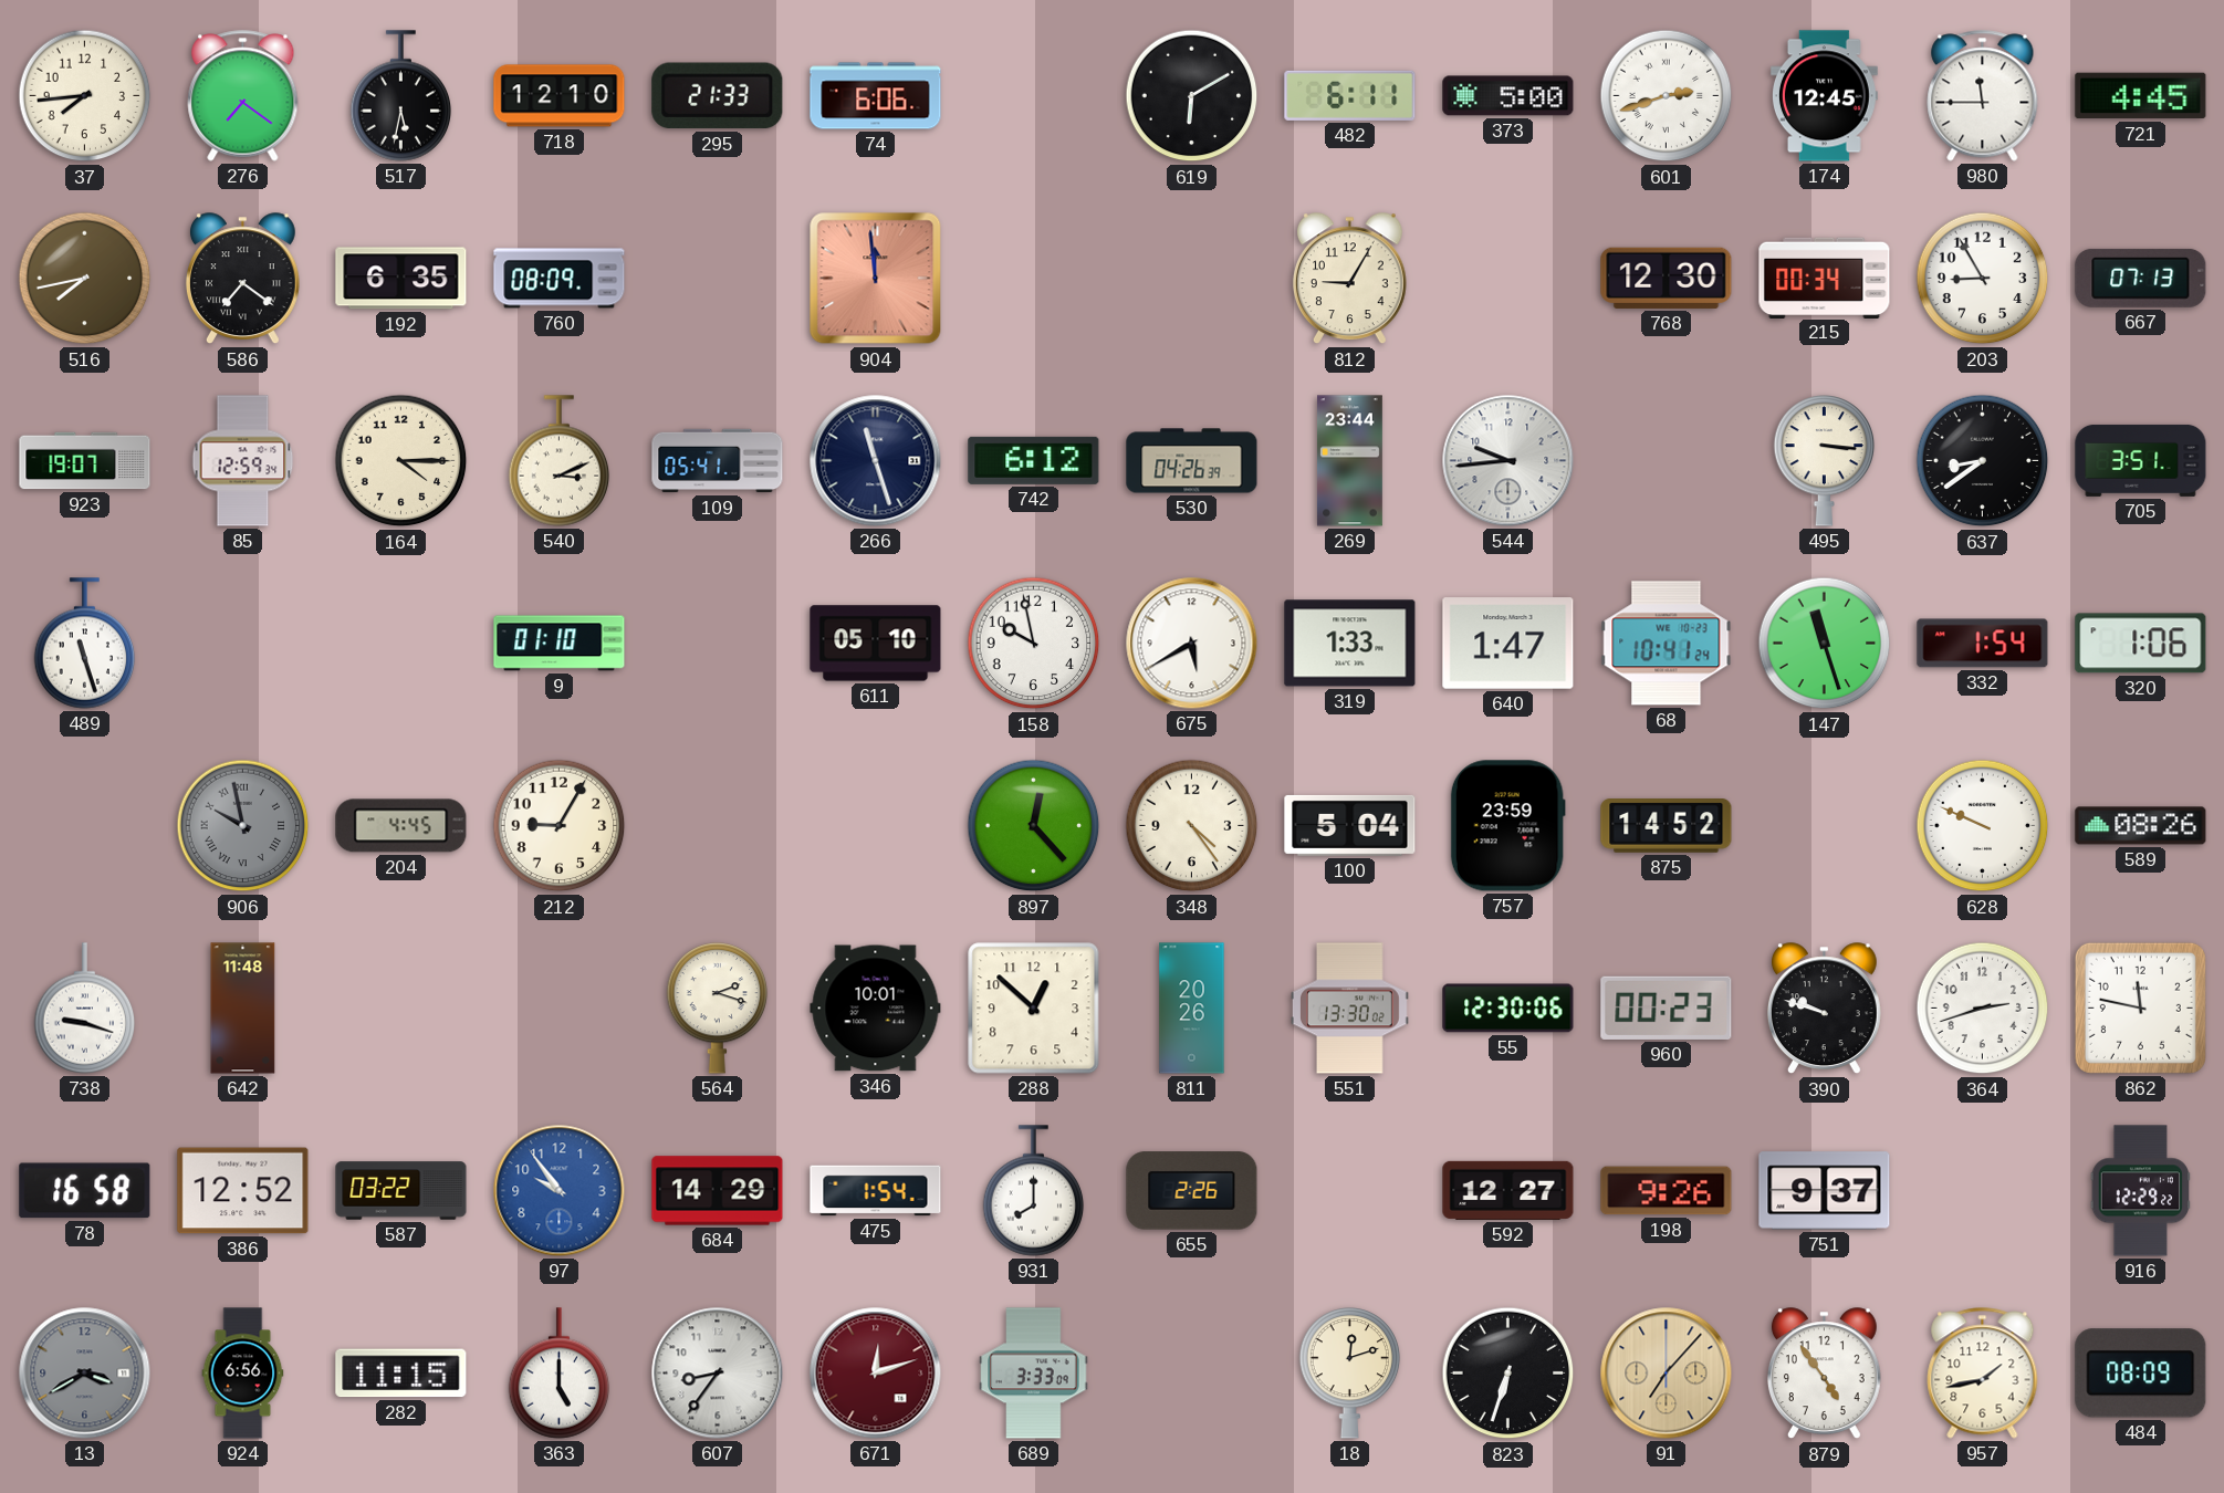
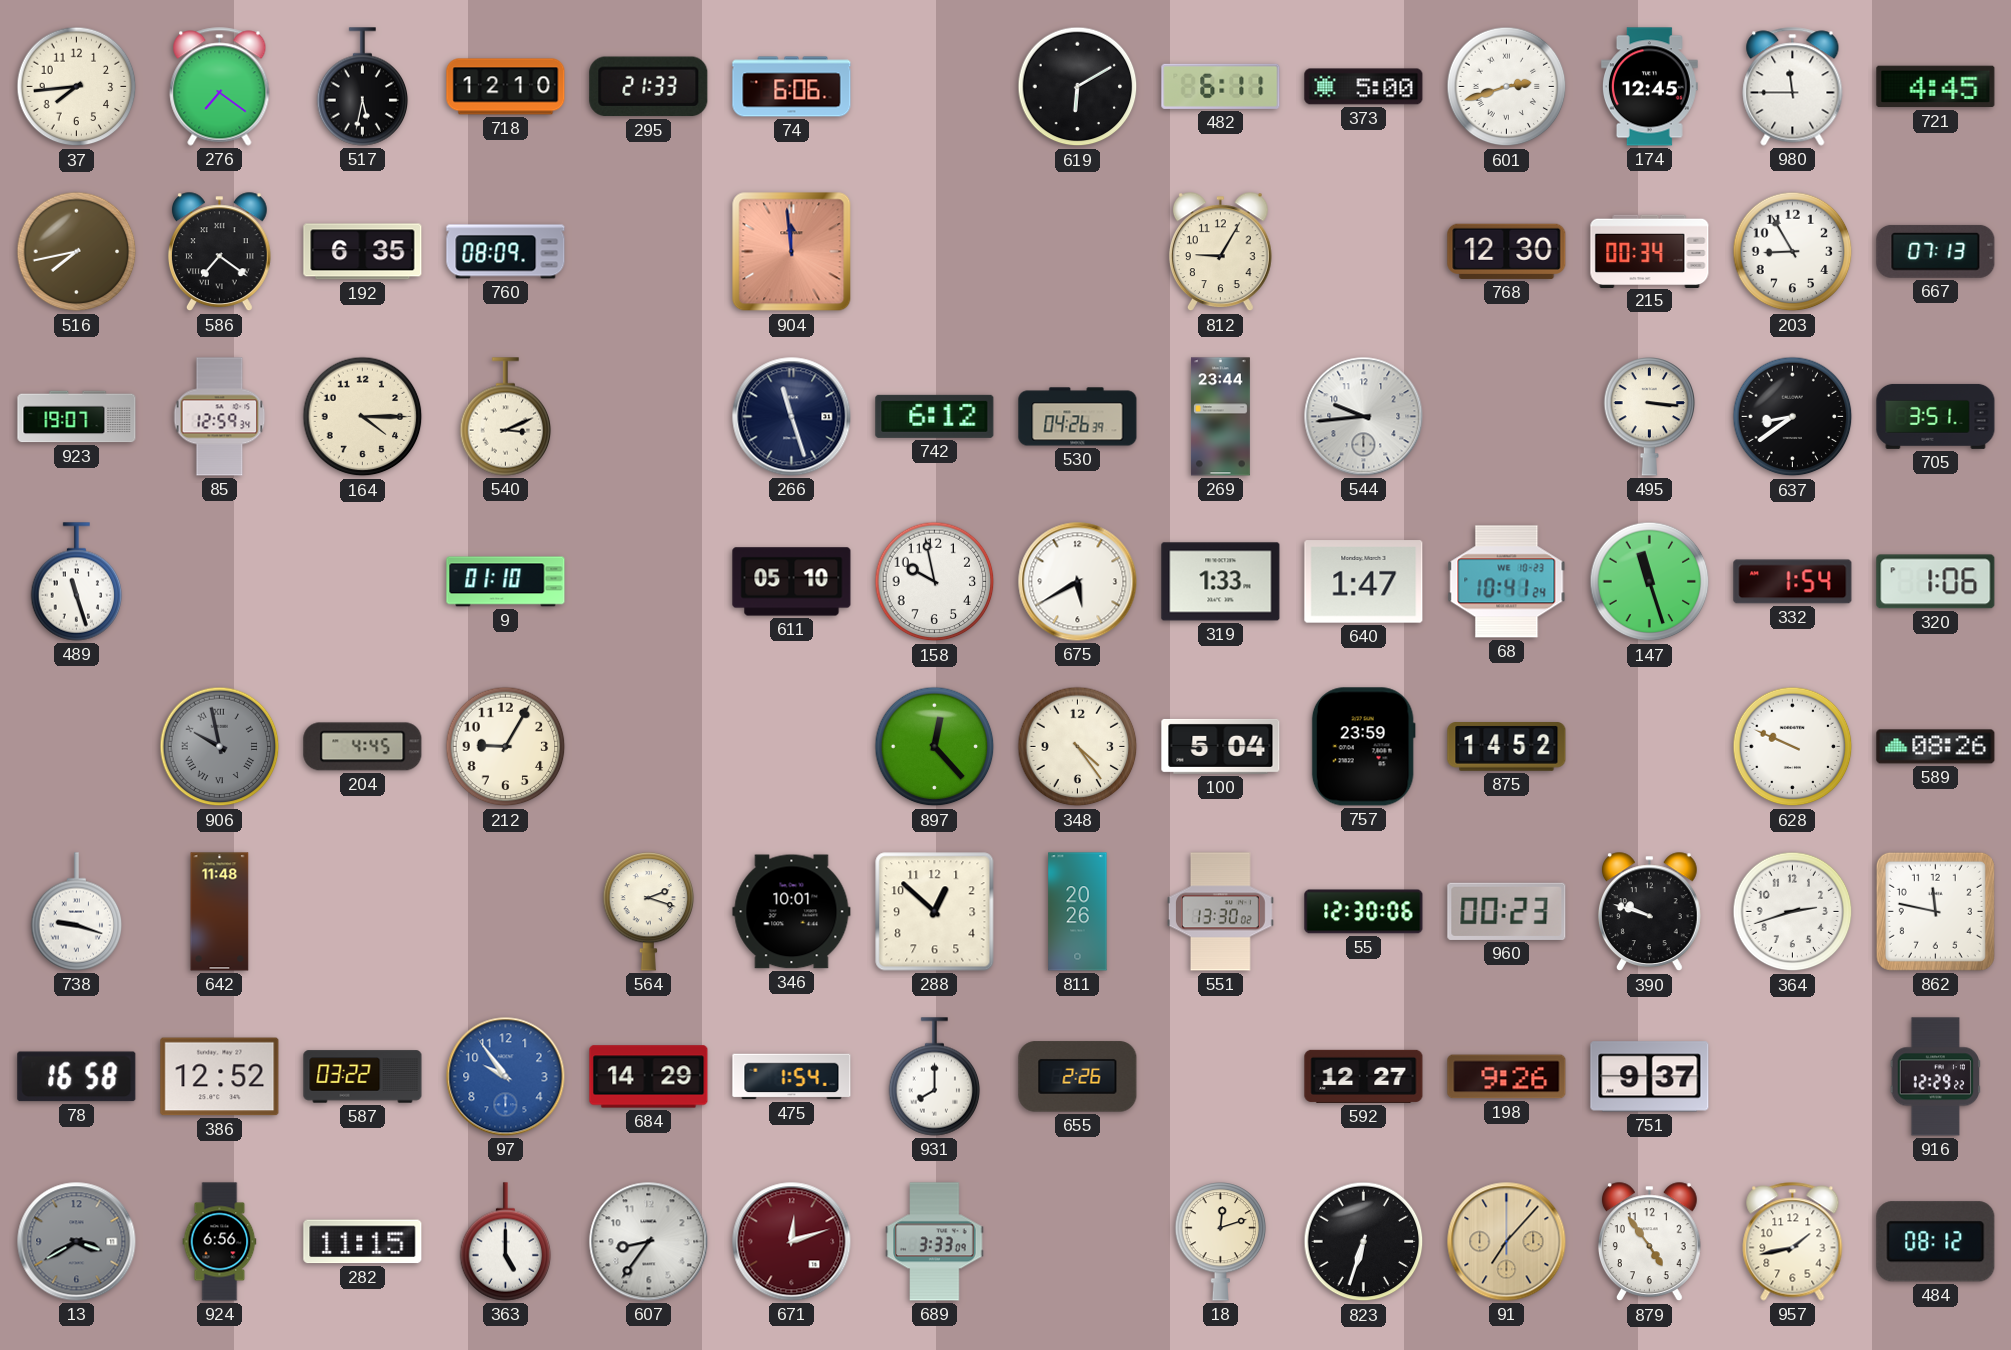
109: 05:41 -> none (718, 461)
484: 08:09 -> 08:12 (1936, 1242)
